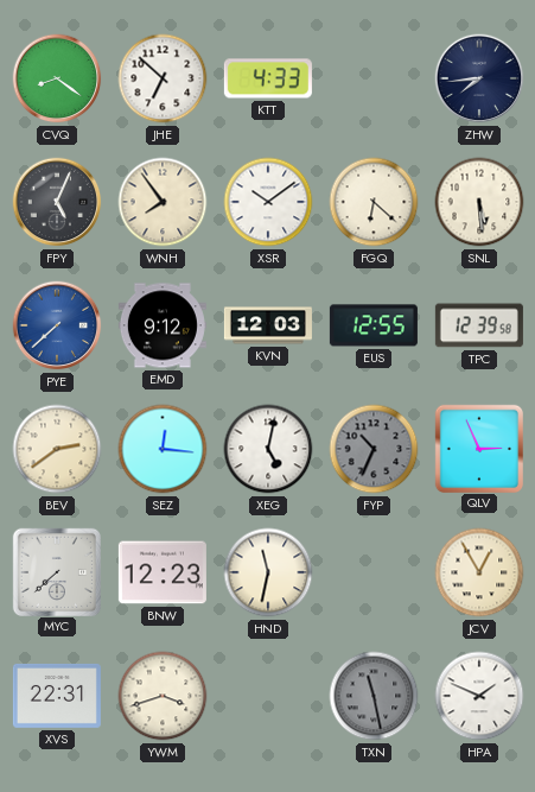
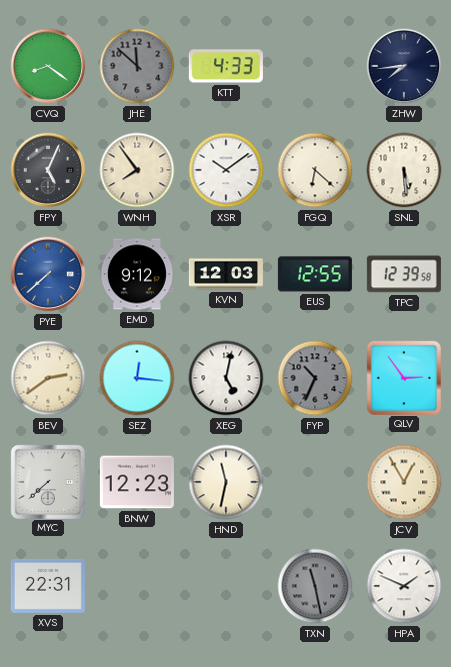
JHE: 6:52 -> 11:52 (137, 66)
JHE dial: white -> grey (137, 66)
QLV: 2:56 -> 2:54 (403, 377)
YWM: 3:42 -> none (163, 696)
